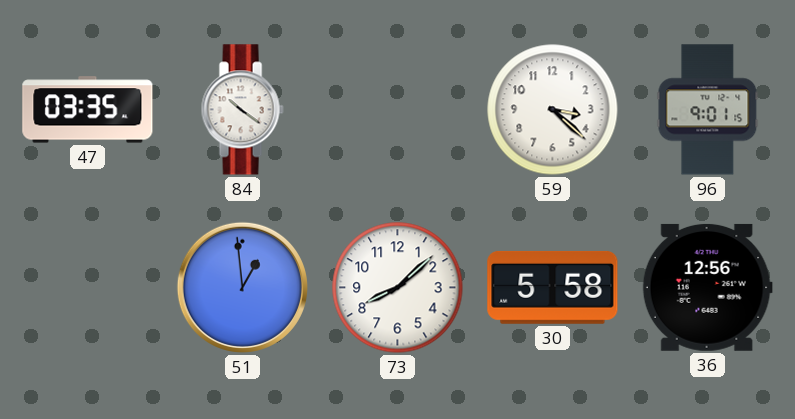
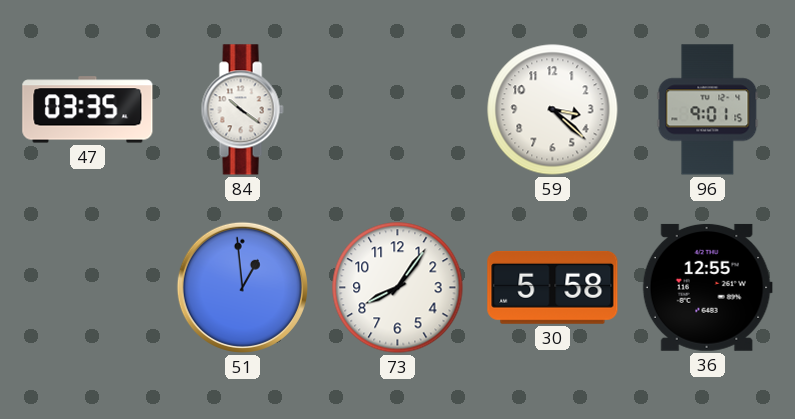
73: 8:08 -> 8:06 (398, 288)
36: 12:56 -> 12:55 (707, 287)
